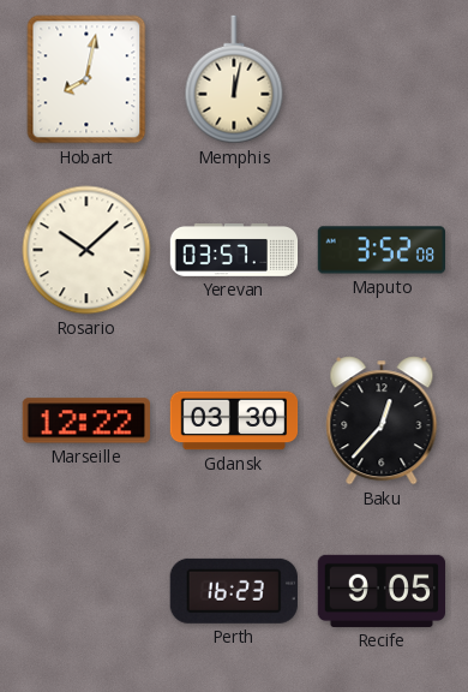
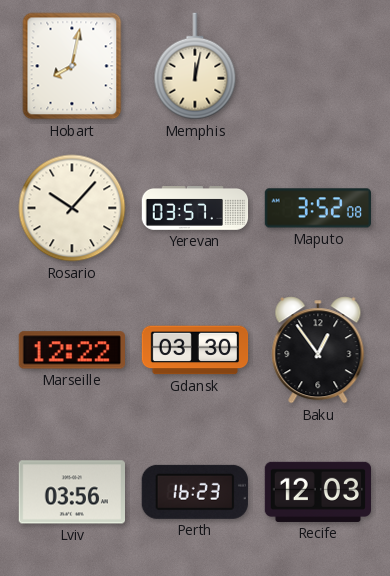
Rosario: 10:08 -> 10:07 (72, 208)
Baku: 12:37 -> 12:54 (318, 350)
Lviv: none -> 03:56 (71, 492)
Recife: 9:05 -> 12:03 (317, 492)
